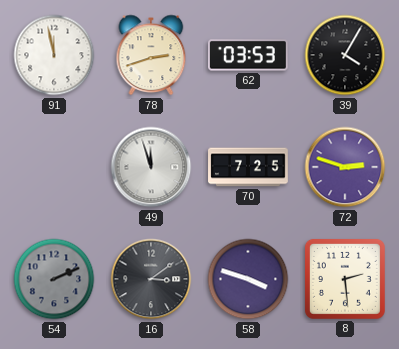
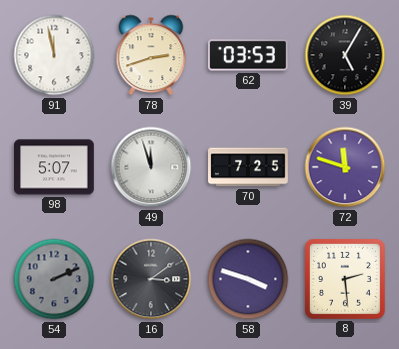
39: 4:05 -> 5:05 (345, 55)
98: none -> 5:07 (55, 167)
72: 2:48 -> 11:48 (345, 167)
